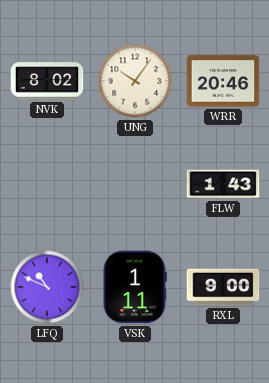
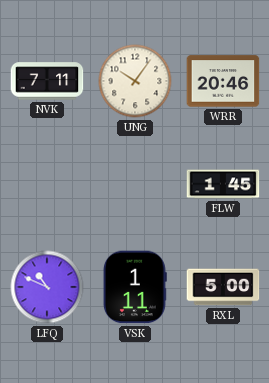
NVK: 8:02 -> 7:11 (47, 81)
FLW: 1:43 -> 1:45 (223, 184)
RXL: 9:00 -> 5:00 (223, 287)
